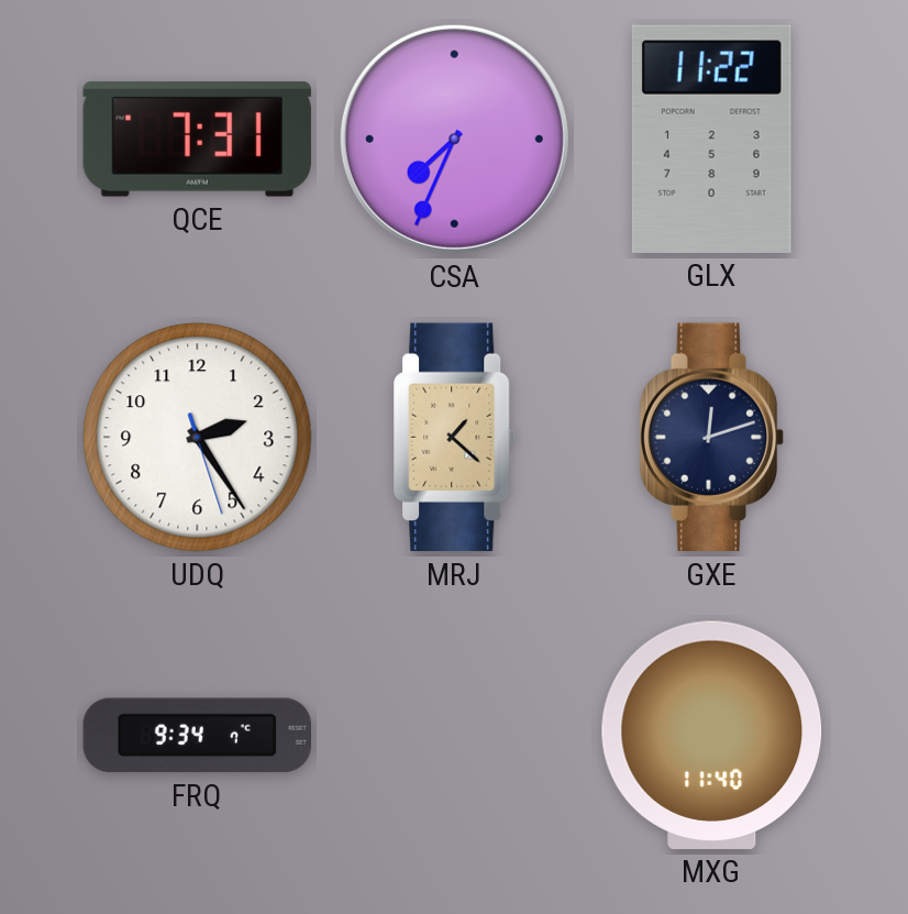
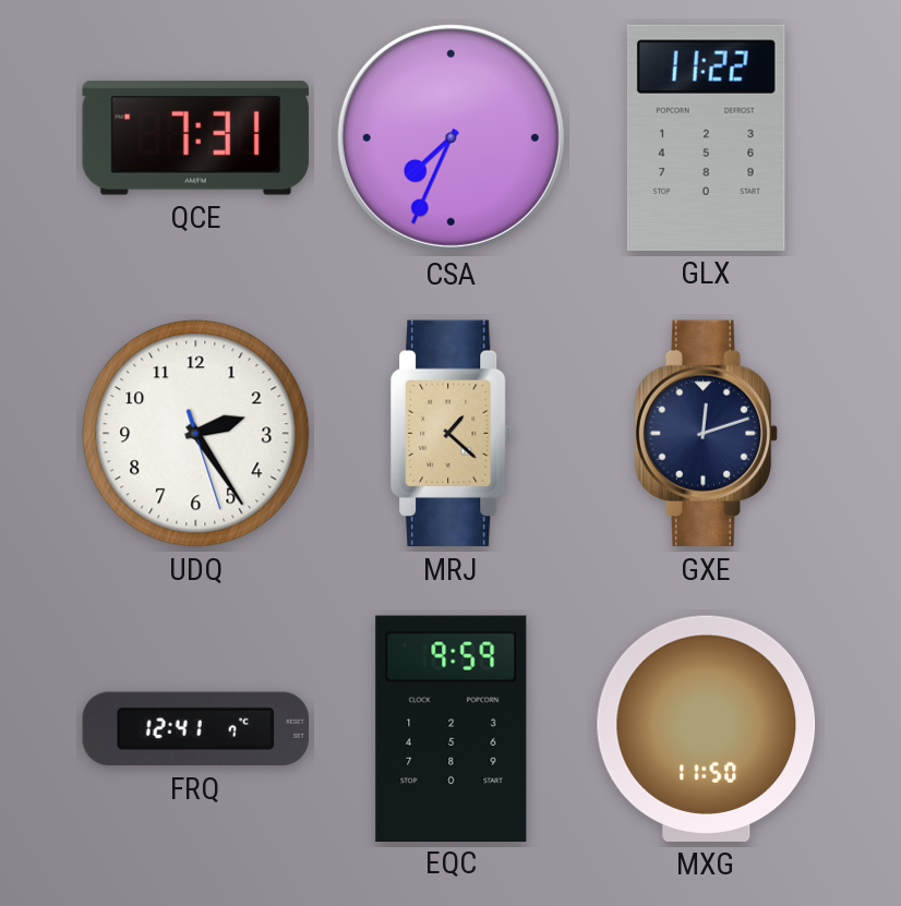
FRQ: 9:34 -> 12:41 (195, 729)
EQC: none -> 9:59 (452, 728)
MXG: 11:40 -> 11:50 (707, 728)
